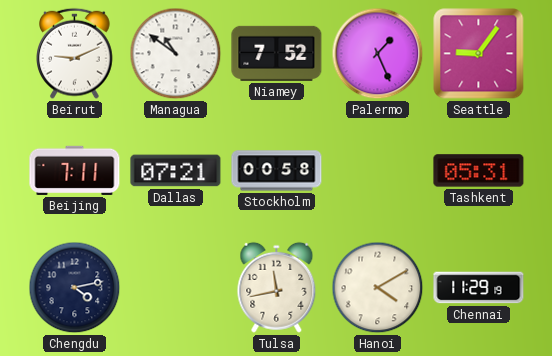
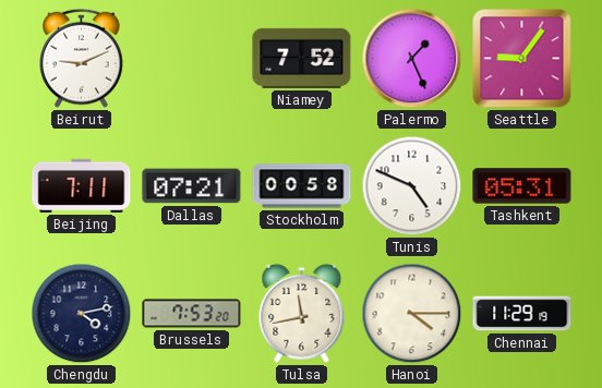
Managua: 10:51 -> none (176, 54)
Tunis: none -> 4:49 (412, 186)
Brussels: none -> 7:53 (192, 314)
Hanoi: 4:10 -> 4:15 (412, 314)
